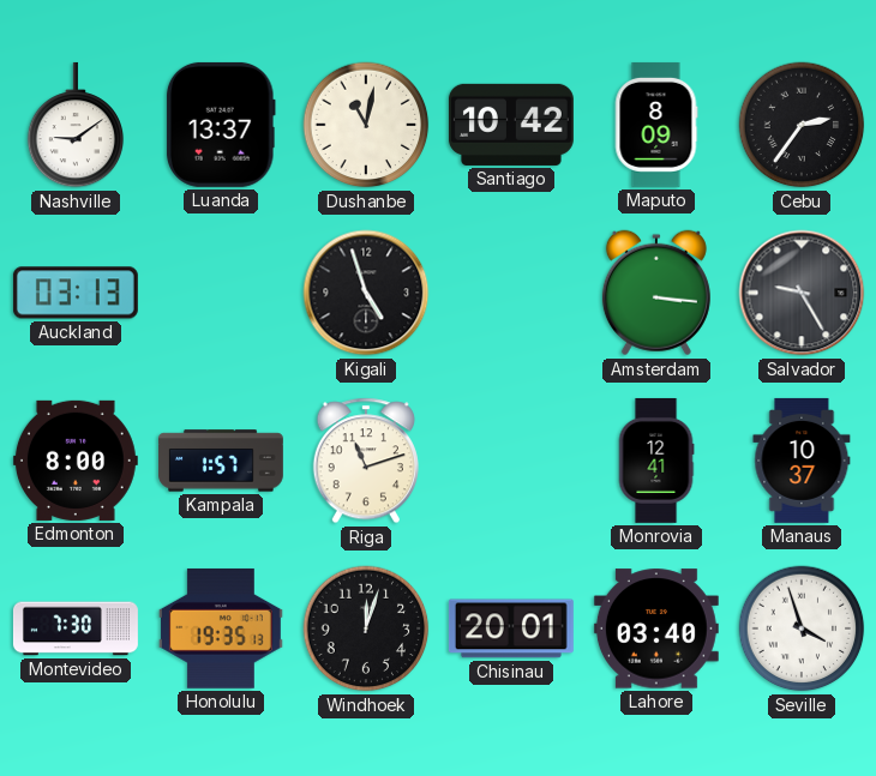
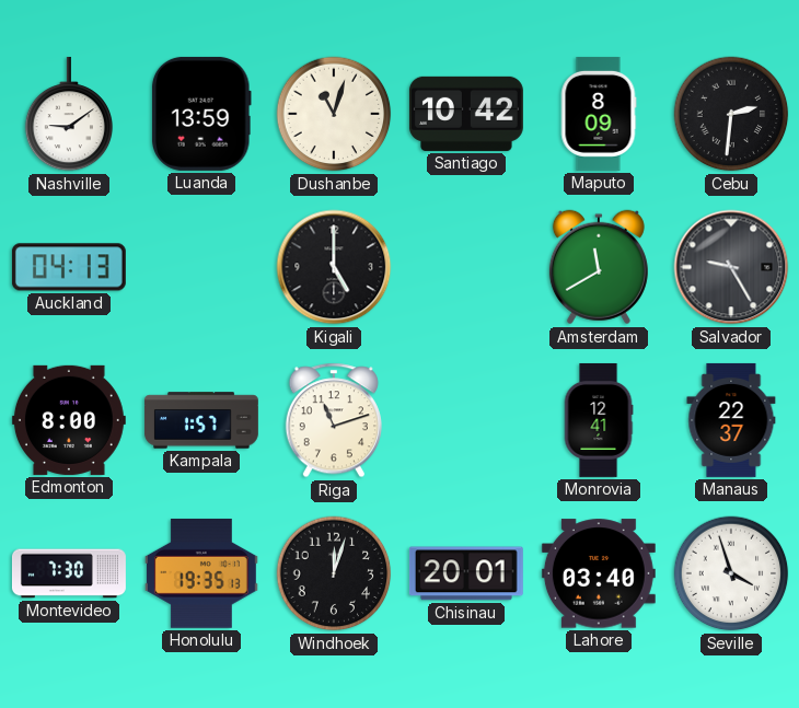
Luanda: 13:37 -> 13:59 (201, 114)
Dushanbe: 11:02 -> 11:03 (334, 114)
Cebu: 2:36 -> 2:31 (731, 114)
Auckland: 03:13 -> 04:13 (69, 267)
Kigali: 4:57 -> 5:00 (334, 267)
Amsterdam: 3:16 -> 11:40 (599, 267)
Manaus: 10:37 -> 22:37 (731, 420)
